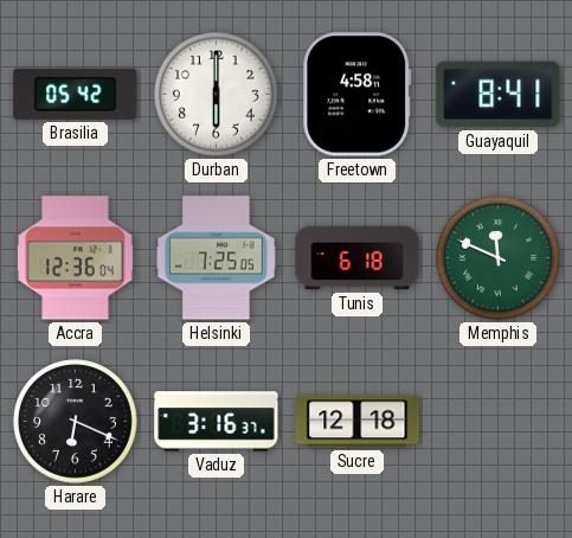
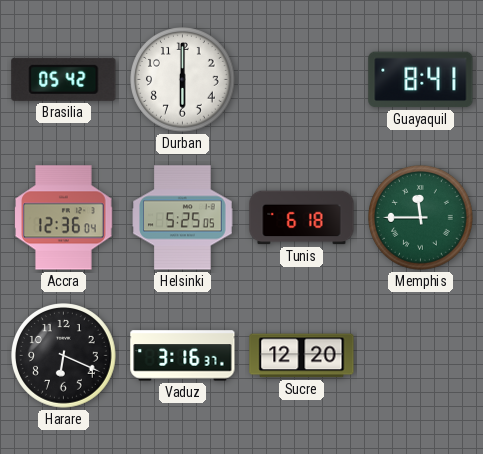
Freetown: 4:58 -> none (358, 95)
Helsinki: 7:25 -> 5:25 (183, 218)
Memphis: 11:49 -> 11:45 (421, 218)
Sucre: 12:18 -> 12:20 (302, 356)
